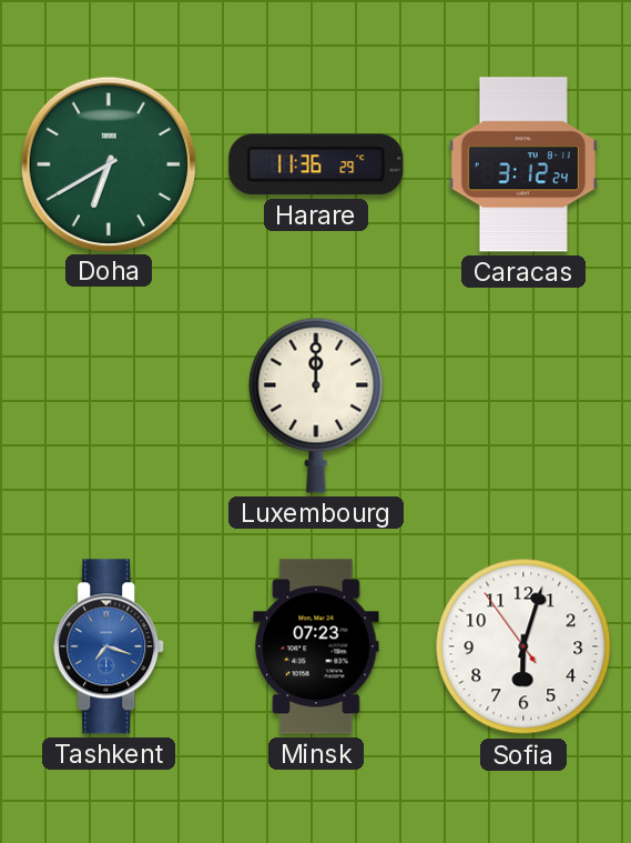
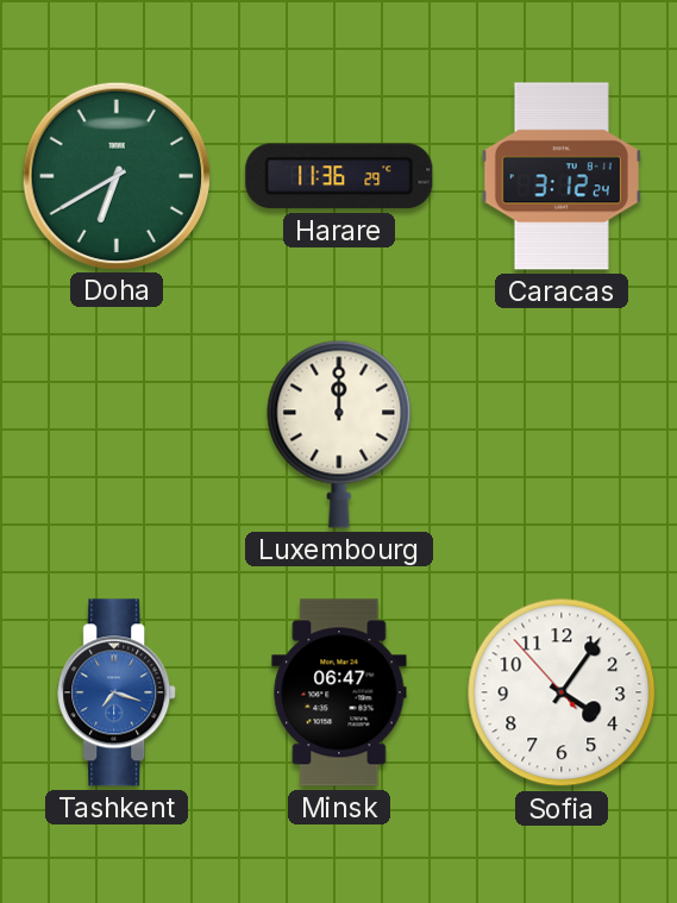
Minsk: 07:23 -> 06:47 (339, 692)
Sofia: 6:02 -> 4:05 (562, 692)
